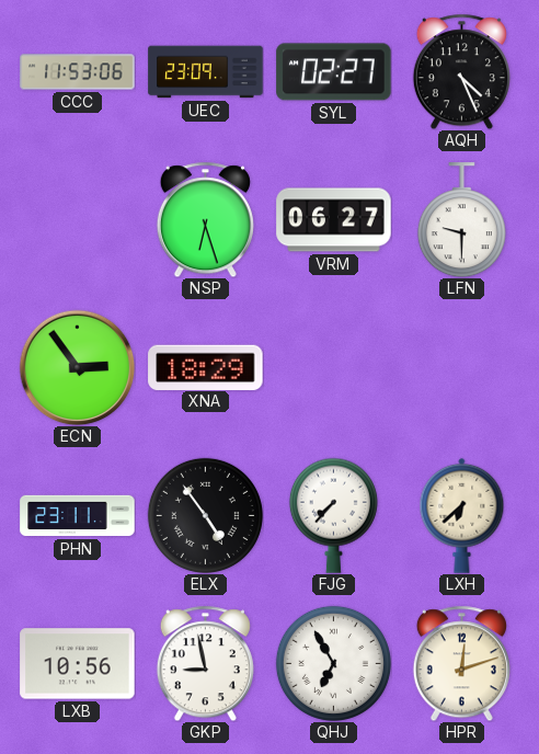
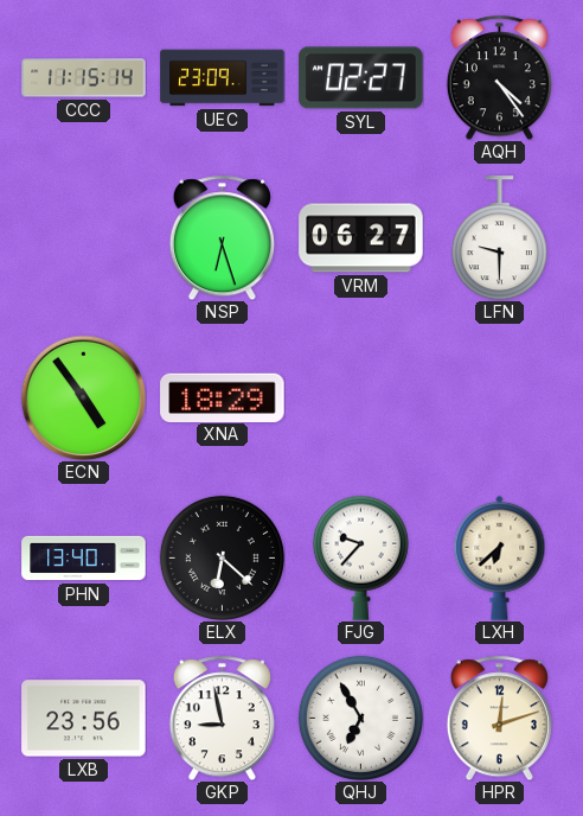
CCC: 11:53 -> 11:15 (84, 78)
AQH: 4:26 -> 4:24 (499, 77)
ECN: 2:54 -> 4:54 (83, 397)
PHN: 23:11 -> 13:40 (84, 559)
ELX: 4:54 -> 6:22 (222, 557)
FJG: 7:37 -> 9:37 (360, 557)
LXB: 10:56 -> 23:56 (84, 719)
